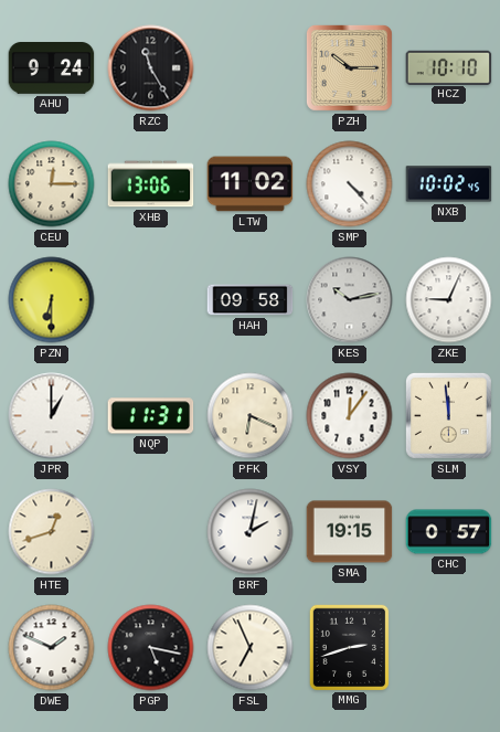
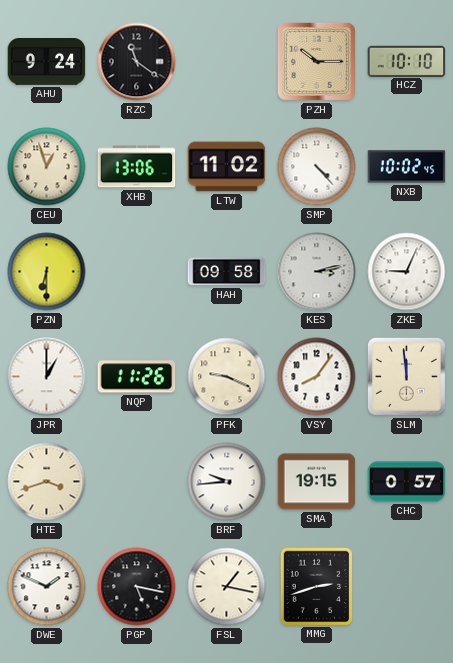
RZC: 11:25 -> 11:21 (137, 62)
CEU: 12:15 -> 12:57 (47, 167)
KES: 10:13 -> 3:13 (317, 272)
NQP: 11:31 -> 11:26 (137, 377)
PFK: 6:19 -> 9:19 (227, 377)
VSY: 12:06 -> 8:06 (317, 377)
HTE: 12:42 -> 3:42 (47, 482)
BRF: 2:02 -> 9:44 (227, 482)
FSL: 6:56 -> 1:17 (227, 587)
